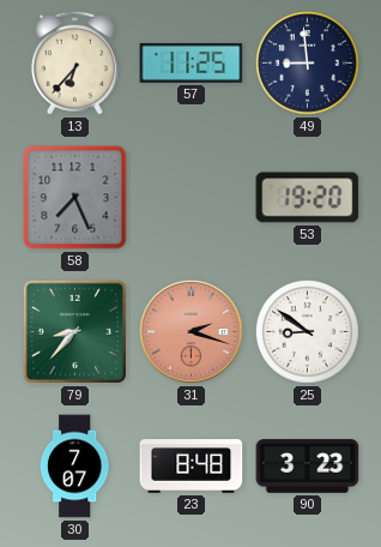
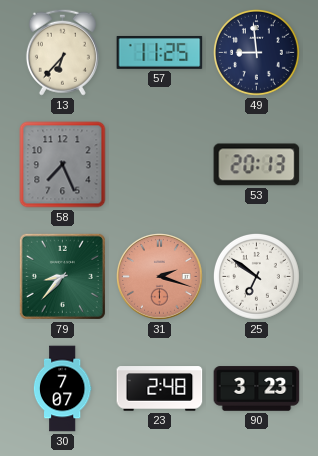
53: 19:20 -> 20:13 (257, 165)
25: 8:51 -> 6:51 (256, 276)
23: 8:48 -> 2:48 (160, 389)
